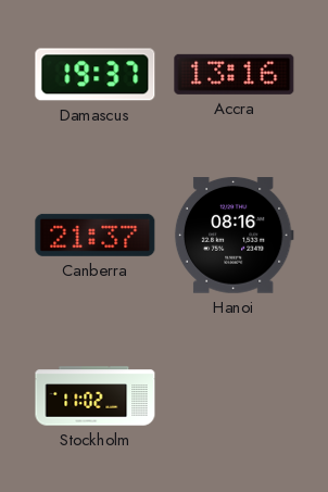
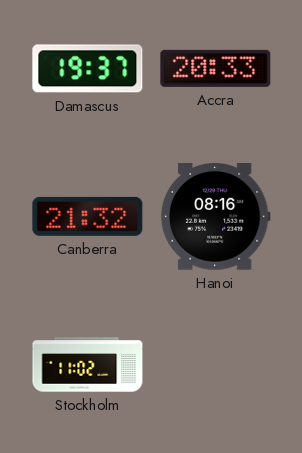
Accra: 13:16 -> 20:33 (216, 68)
Canberra: 21:37 -> 21:32 (88, 216)
